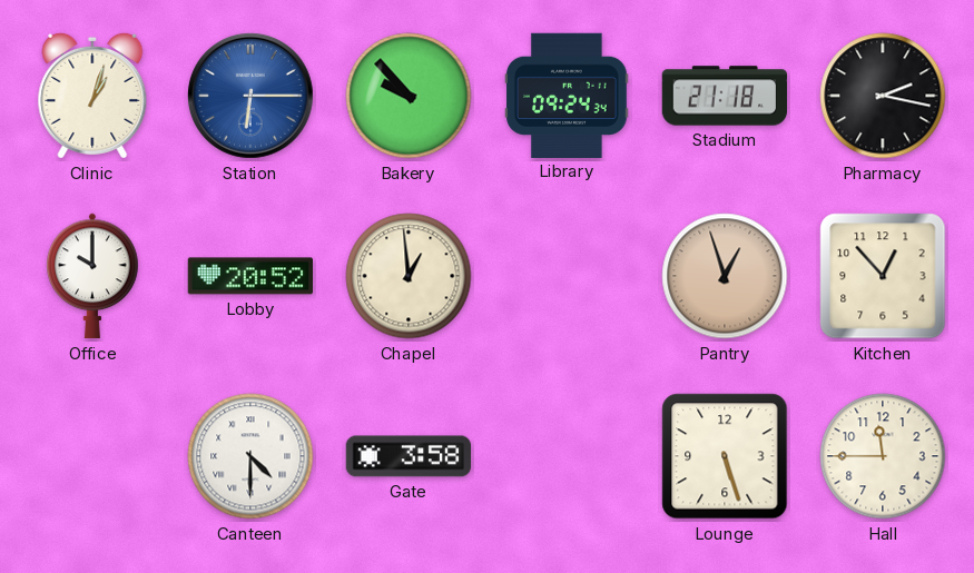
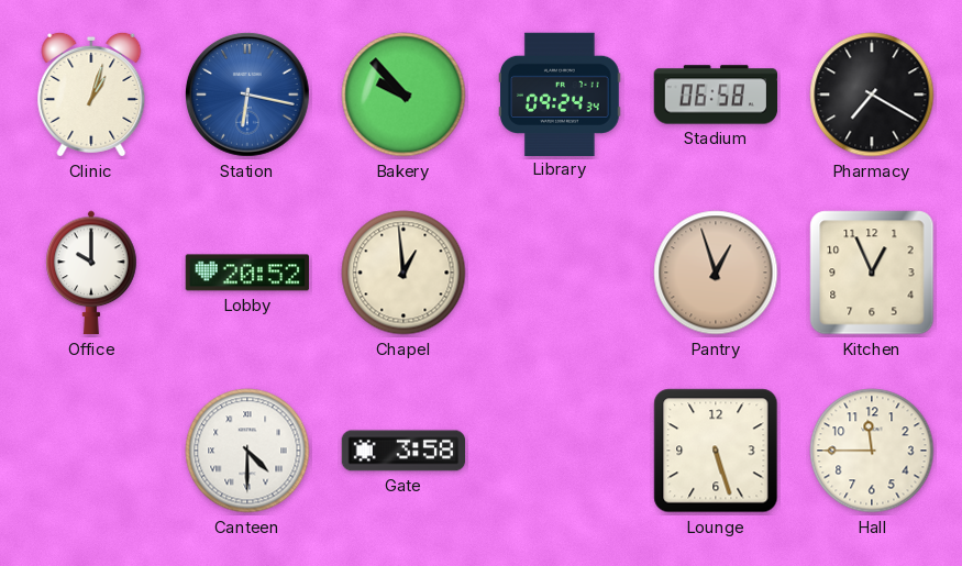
Station: 6:15 -> 6:17 (247, 95)
Stadium: 21:18 -> 06:58 (716, 95)
Pharmacy: 2:17 -> 7:20 (872, 95)
Kitchen: 12:53 -> 12:56 (872, 273)
